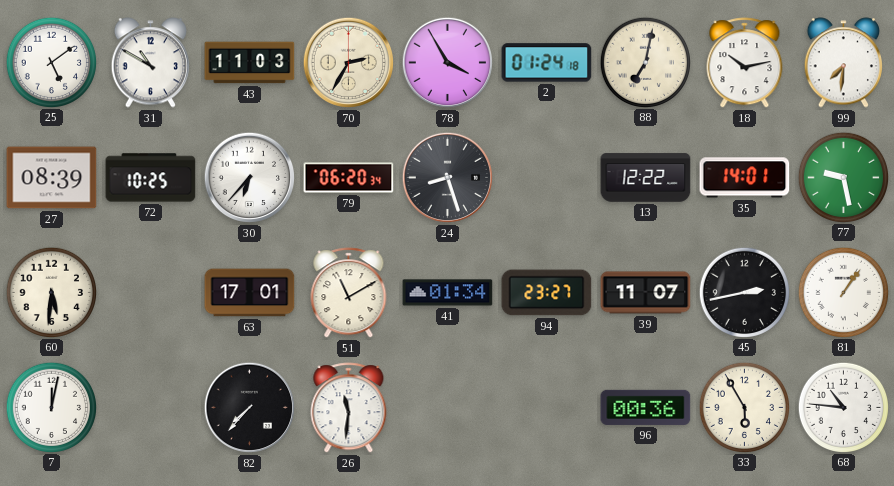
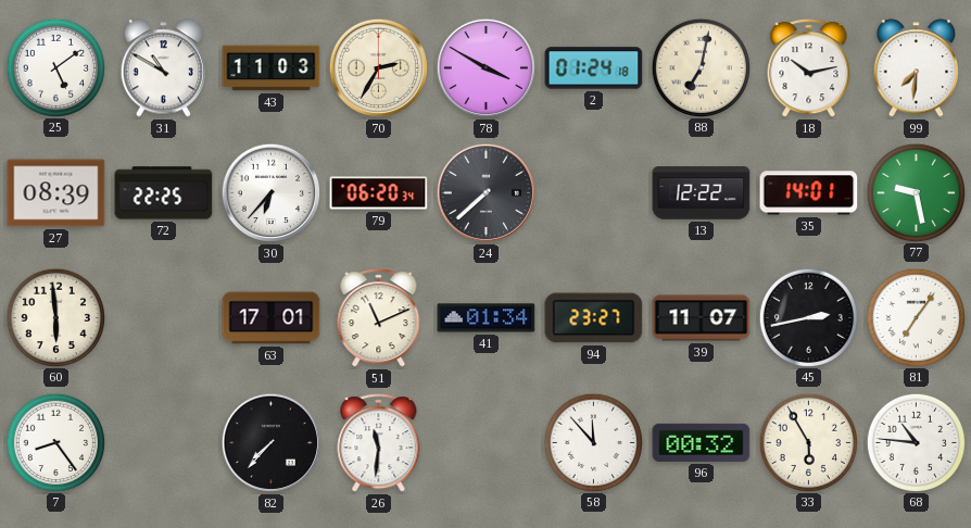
78: 3:55 -> 3:50 (487, 68)
72: 10:25 -> 22:25 (164, 193)
24: 8:27 -> 7:38 (487, 193)
60: 5:31 -> 5:59 (55, 317)
51: 11:10 -> 11:11 (379, 318)
81: 1:06 -> 7:06 (916, 317)
7: 12:02 -> 8:24 (55, 442)
58: none -> 11:53 (593, 442)
96: 00:36 -> 00:32 (702, 442)
